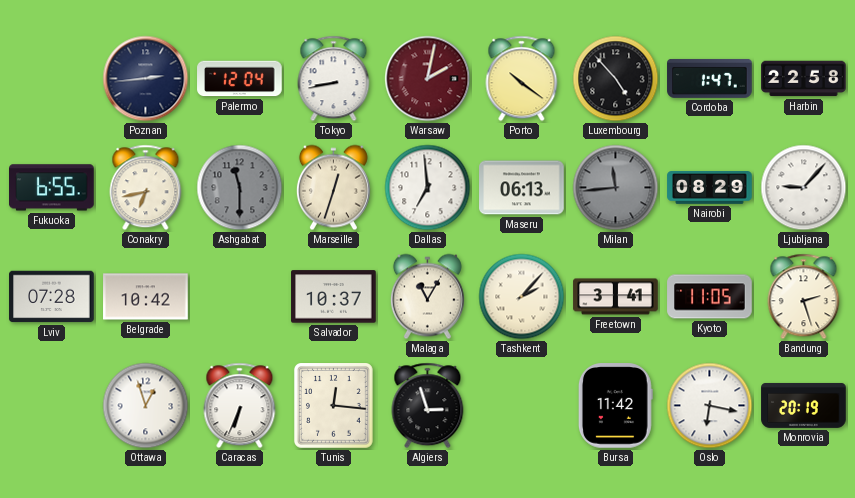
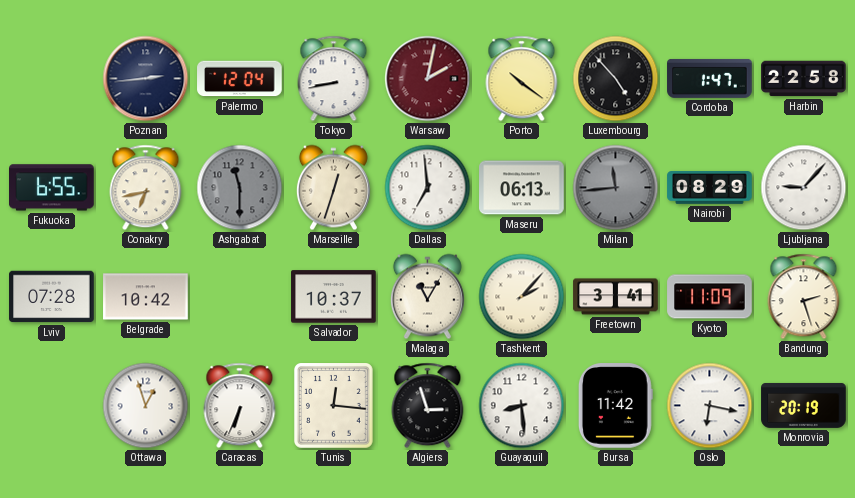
Kyoto: 11:05 -> 11:09 (710, 297)
Guayaquil: none -> 8:29 (522, 406)
